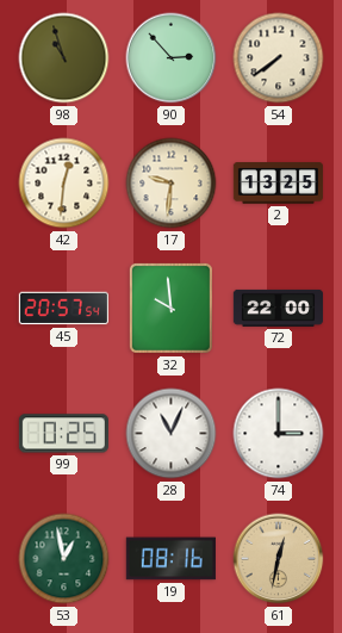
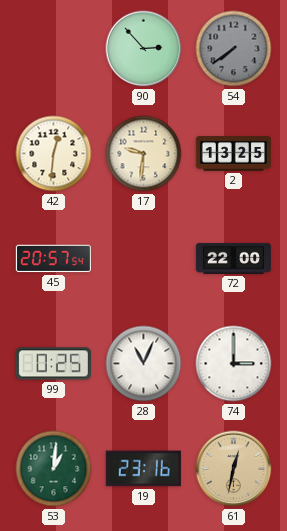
98: 10:57 -> none (64, 58)
54 dial: cream -> grey (234, 49)
32: 9:59 -> none (170, 308)
53: 12:58 -> 1:01 (54, 469)
19: 08:16 -> 23:16 (143, 469)
